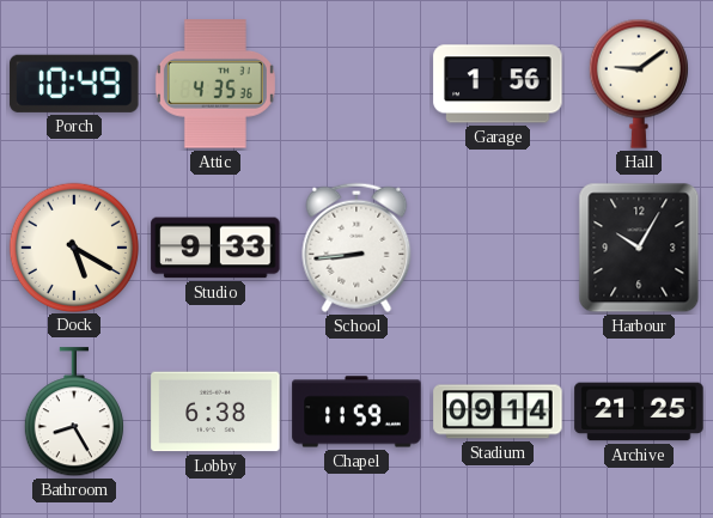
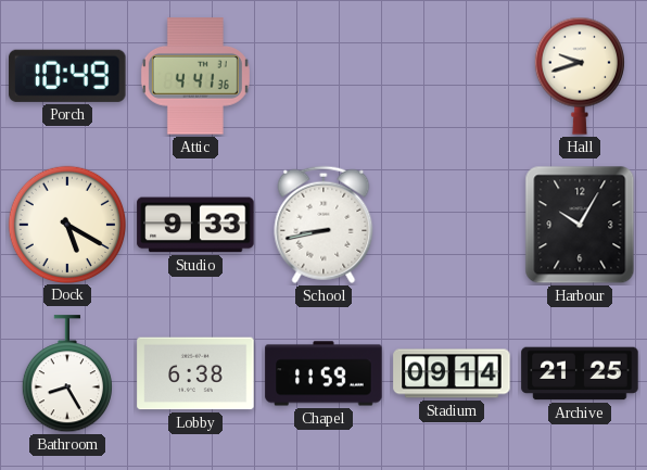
Attic: 4:35 -> 4:41 (195, 76)
Garage: 1:56 -> none (498, 84)
Hall: 9:09 -> 9:42 (580, 76)
School: 8:44 -> 8:43 (323, 225)
